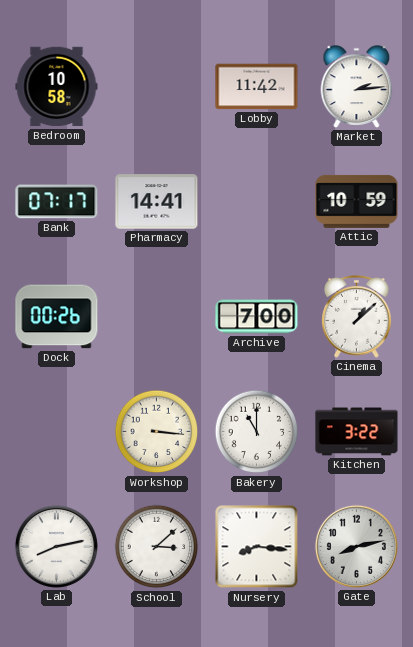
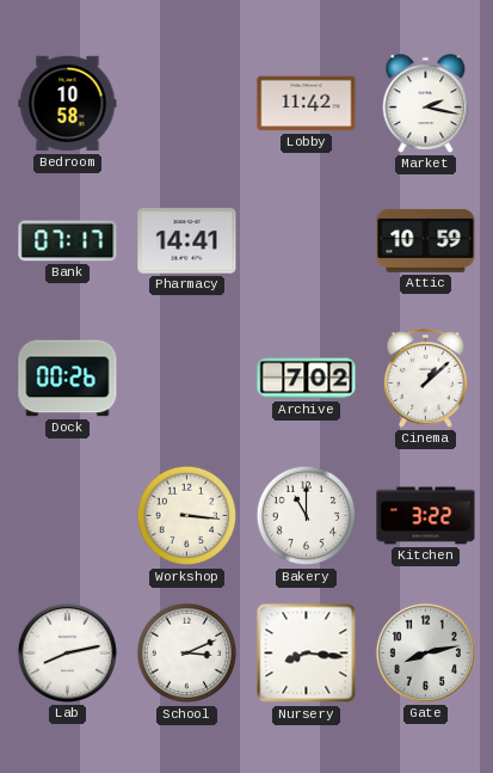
Market: 2:14 -> 2:17 (426, 104)
Archive: 7:00 -> 7:02 (307, 379)
School: 3:08 -> 3:11 (187, 654)
